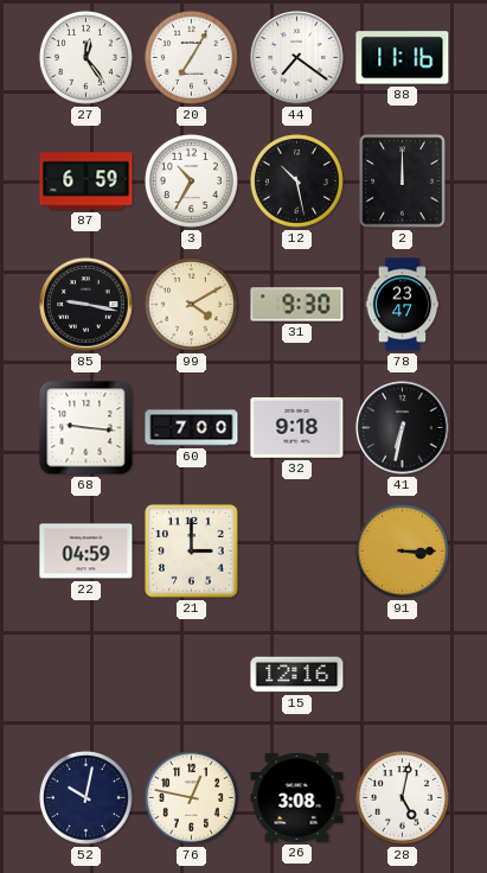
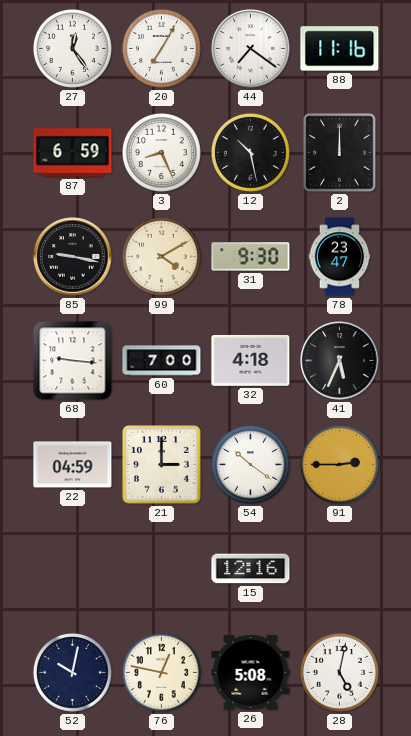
3: 10:35 -> 8:26 (161, 152)
32: 9:18 -> 4:18 (251, 360)
41: 6:32 -> 5:34 (340, 361)
54: none -> 10:21 (250, 464)
91: 3:15 -> 2:45 (339, 464)
26: 3:08 -> 5:08 (251, 672)
